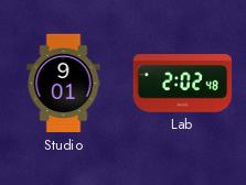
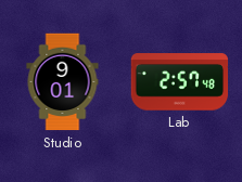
Lab: 2:02 -> 2:57 (180, 82)
